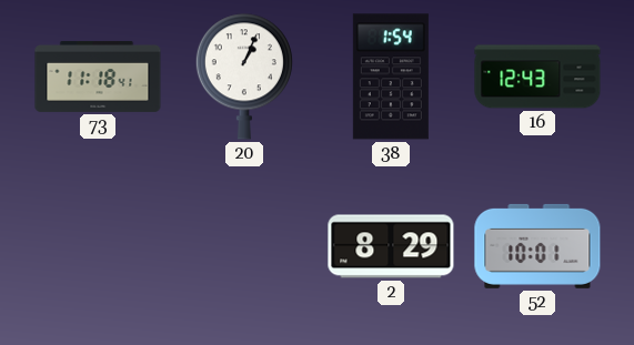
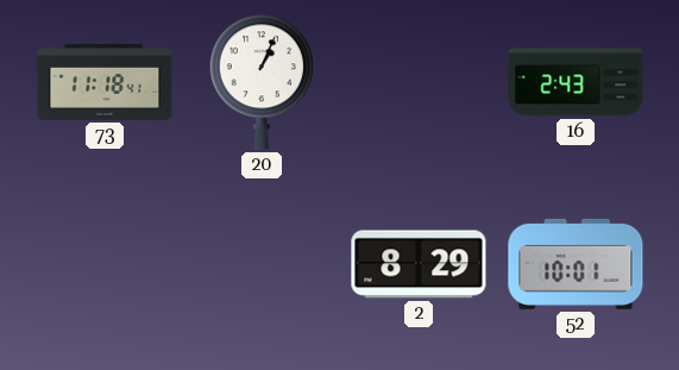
38: 1:54 -> none (391, 77)
16: 12:43 -> 2:43 (576, 82)
